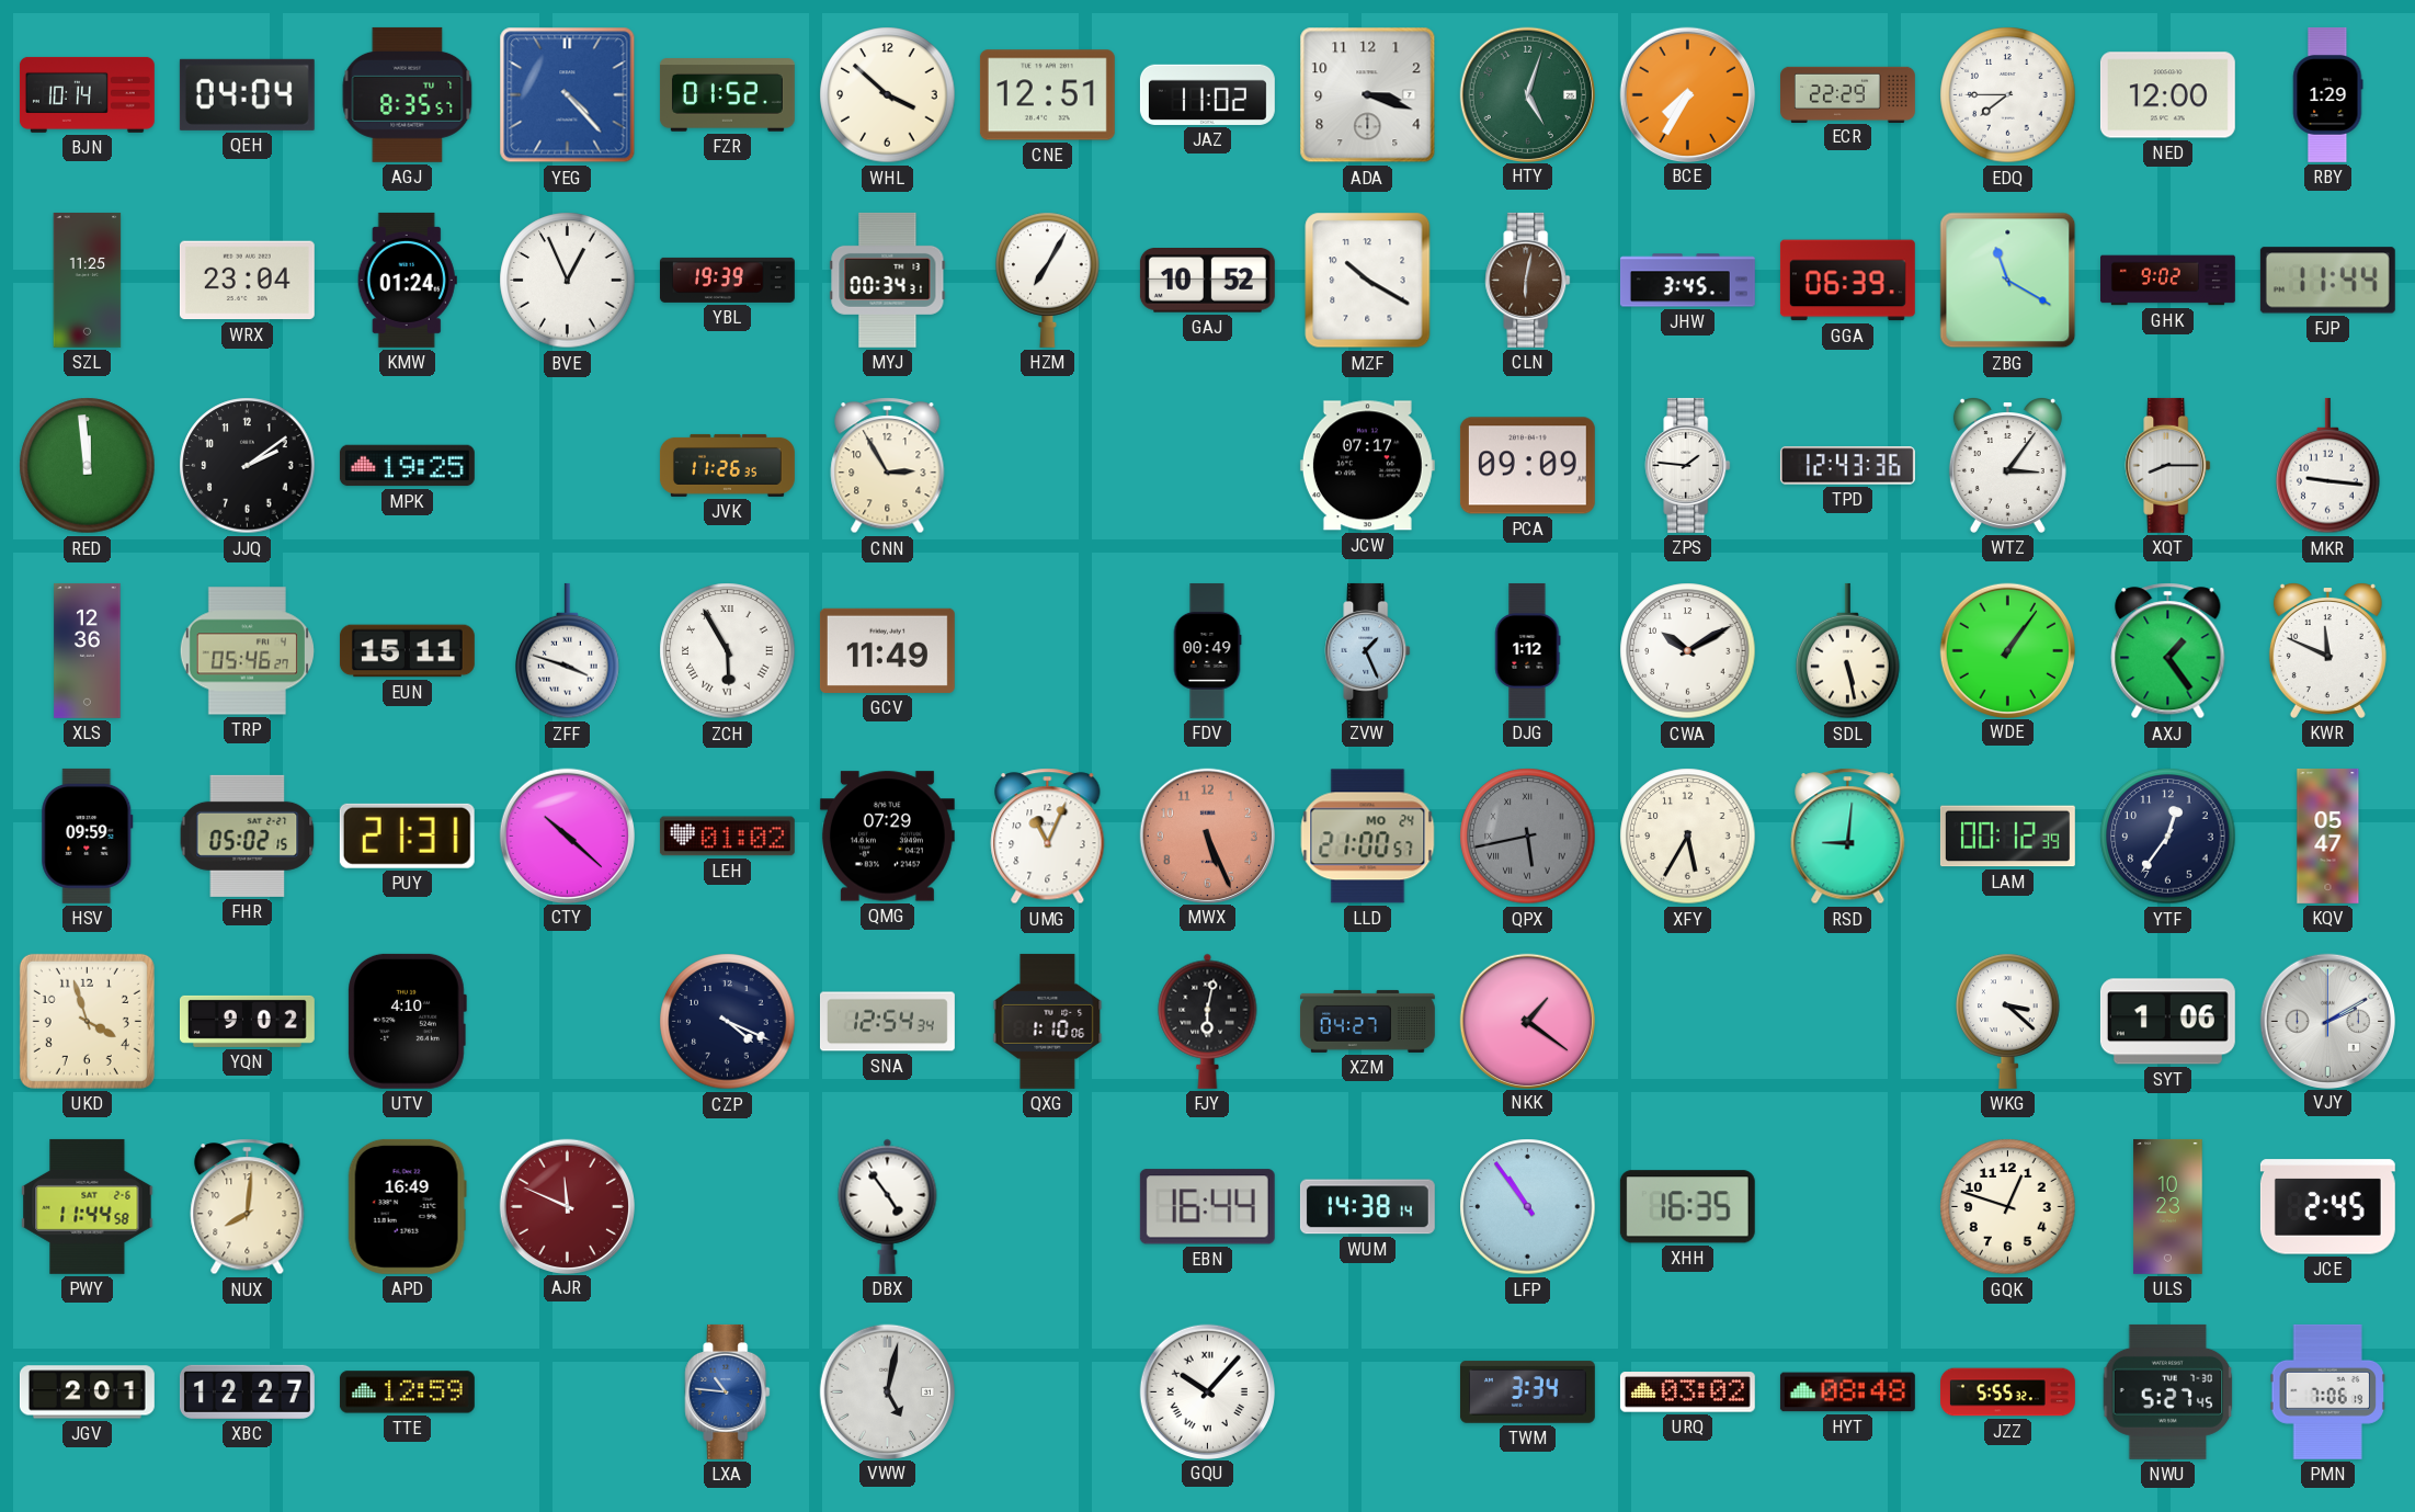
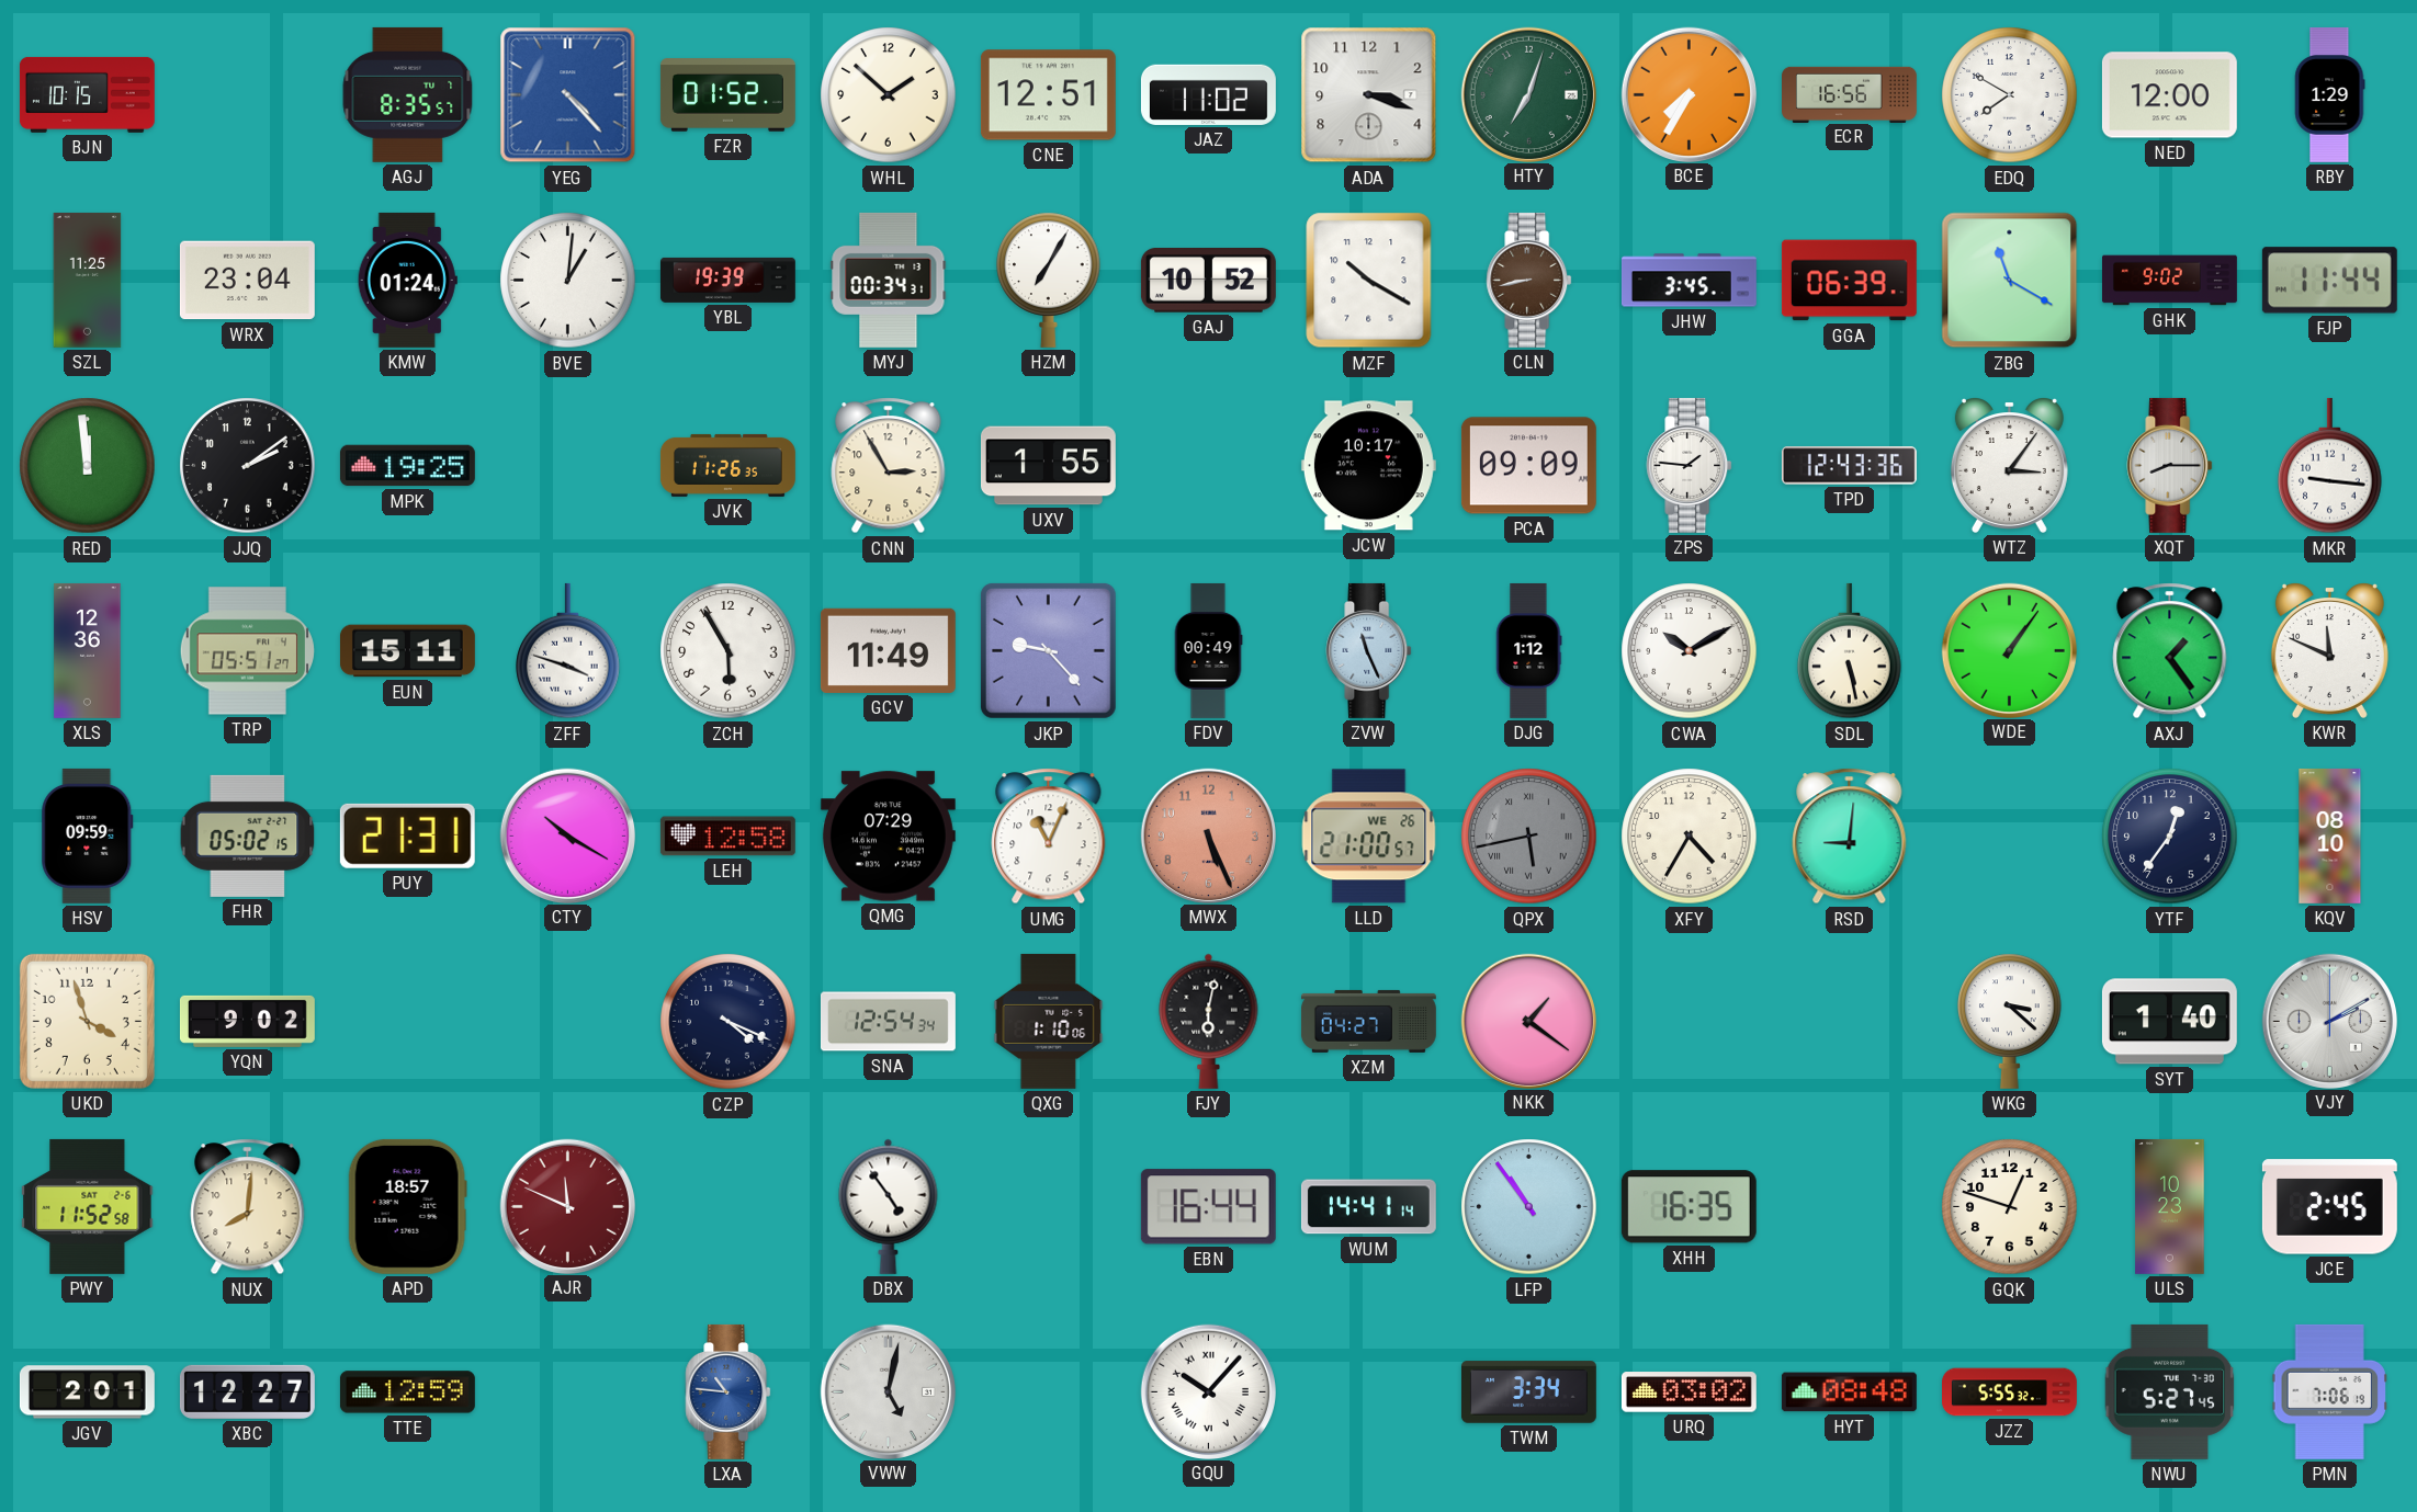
BJN: 10:14 -> 10:15 (87, 94)
QEH: 04:04 -> none (247, 94)
WHL: 3:52 -> 1:52 (889, 95)
HTY: 5:03 -> 7:03 (1528, 94)
ECR: 22:29 -> 16:56 (1850, 94)
EDQ: 7:45 -> 7:50 (2010, 95)
BVE: 12:56 -> 1:01 (568, 281)
CLN: 6:02 -> 8:43 (1529, 280)
UXV: none -> 1:55 (1048, 466)
JCW: 07:17 -> 10:17 (1368, 466)
TRP: 05:46 -> 05:51 (247, 651)
ZCH numerals: Roman -> Arabic (729, 651)
JKP: none -> 9:23 (1048, 650)
ZVW: 1:26 -> 11:26 (1369, 650)
CTY: 10:22 -> 10:20 (567, 835)
LEH: 01:02 -> 12:58 (727, 837)
LLD date: MO 24 -> WE 26 (1369, 837)
XFY: 5:35 -> 4:35 (1690, 837)
LAM: 00:12 -> none (2007, 837)
KQV: 05:47 -> 08:10 (2330, 835)
UTV: 4:10 -> none (407, 1021)
SYT: 1:06 -> 1:40 (2169, 1022)
PWY: 11:44 -> 11:52 (88, 1206)
APD: 16:49 -> 18:57 (407, 1206)
WUM: 14:38 -> 14:41 (1368, 1207)
